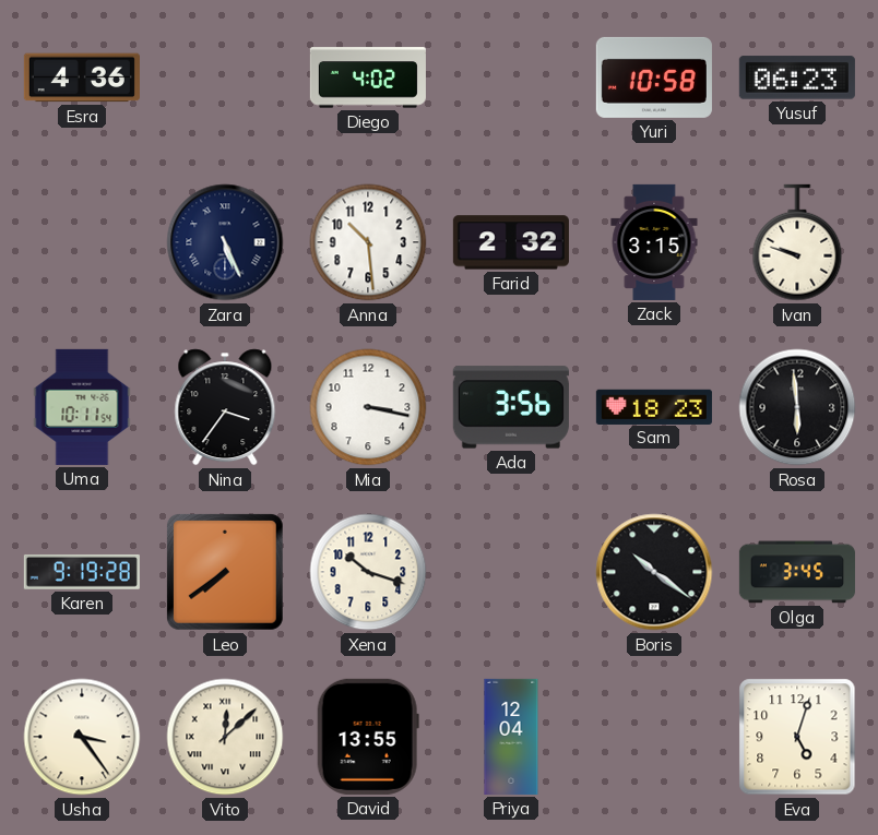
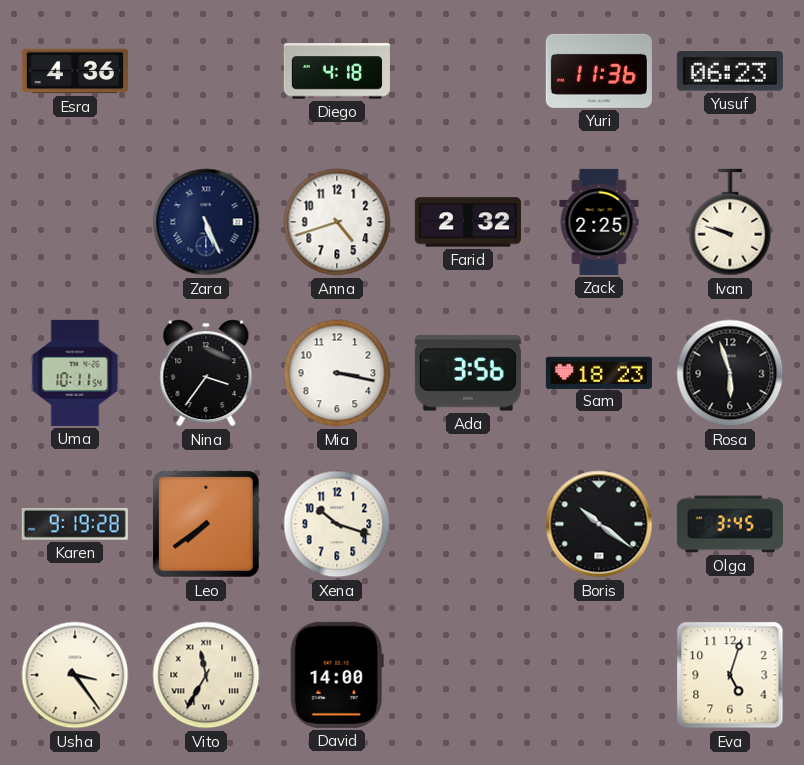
Diego: 4:02 -> 4:18 (337, 71)
Yuri: 10:58 -> 11:36 (599, 71)
Anna: 10:29 -> 4:42 (337, 222)
Zack: 3:15 -> 2:25 (599, 222)
Rosa: 5:59 -> 5:57 (730, 373)
Vito: 12:08 -> 11:35 (206, 675)
David: 13:55 -> 14:00 (337, 675)
Priya: 12:04 -> none (511, 737)
